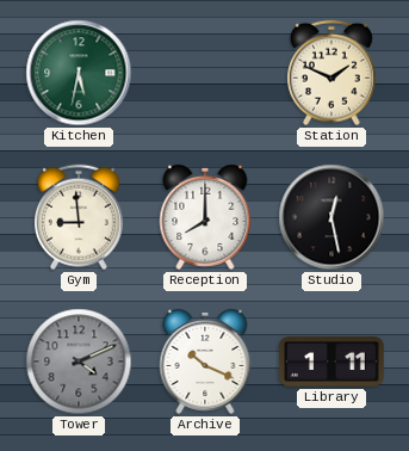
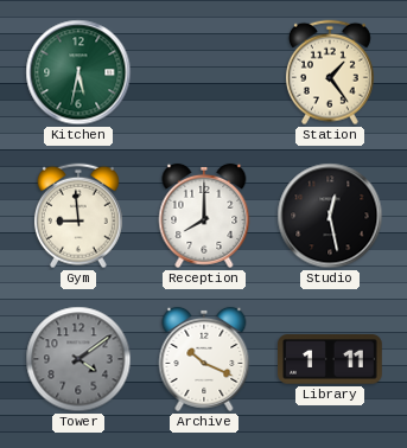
Station: 1:49 -> 1:24 (330, 72)
Tower: 4:11 -> 4:09 (78, 359)
